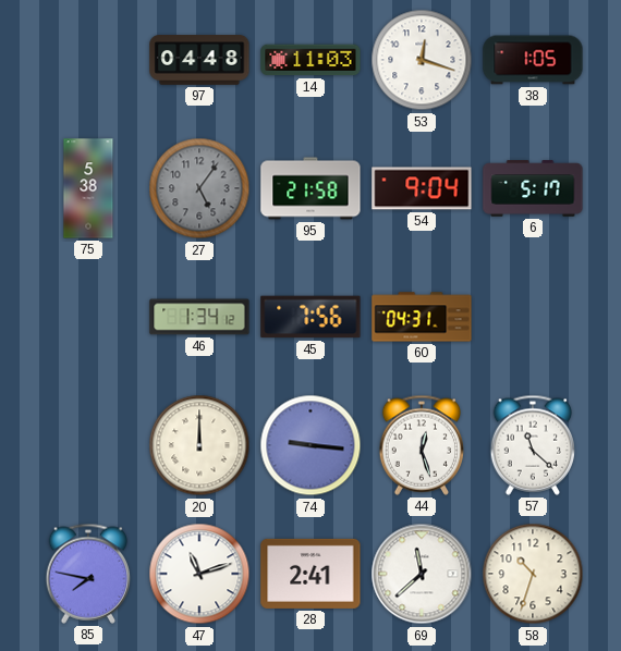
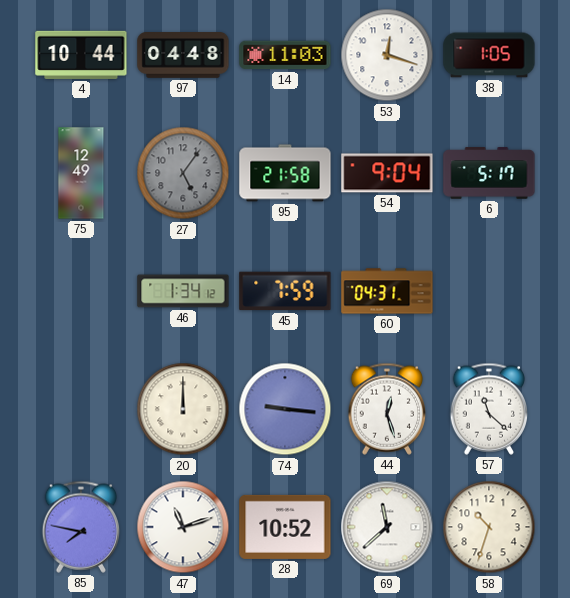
4: none -> 10:44 (81, 55)
75: 5:38 -> 12:49 (81, 173)
45: 7:56 -> 7:59 (285, 291)
28: 2:41 -> 10:52 (285, 527)
